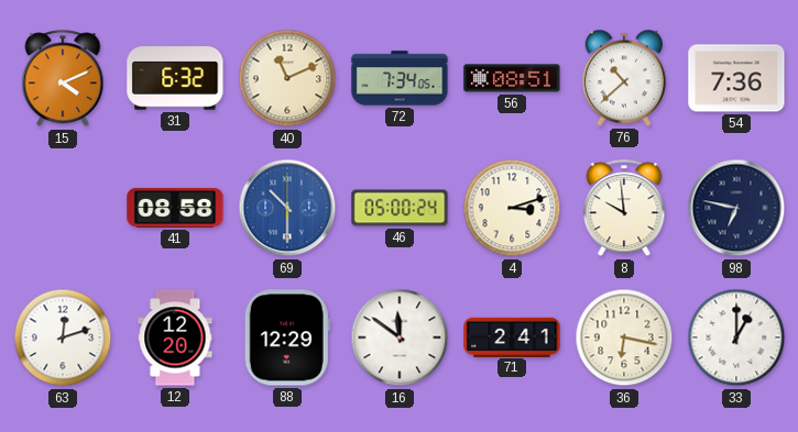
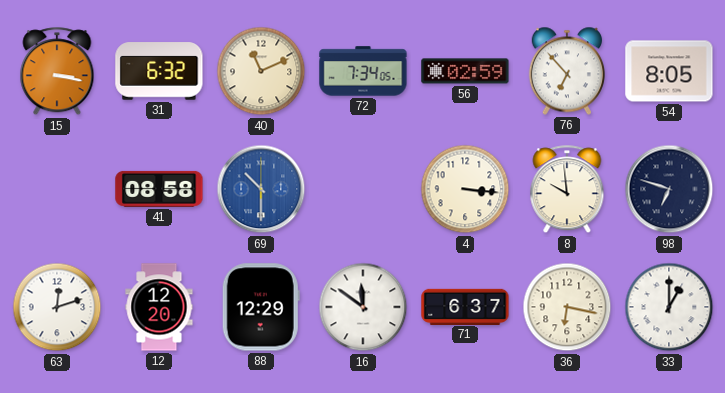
15: 4:11 -> 3:17 (57, 72)
56: 08:51 -> 02:59 (465, 71)
76: 10:38 -> 6:53 (566, 71)
54: 7:36 -> 8:05 (669, 71)
46: 05:00 -> none (400, 208)
4: 3:12 -> 3:16 (465, 189)
98: 6:47 -> 6:48 (669, 189)
71: 2:41 -> 6:37 (465, 306)
